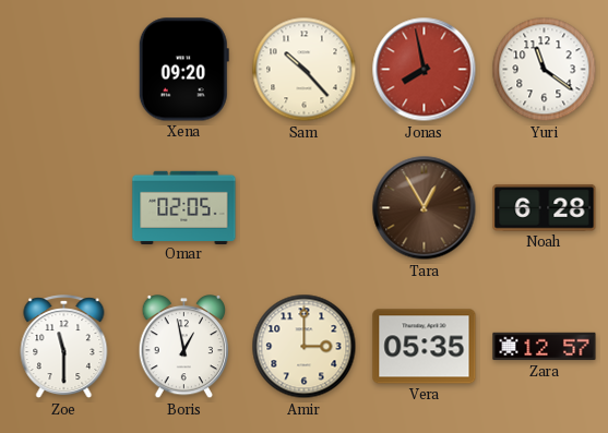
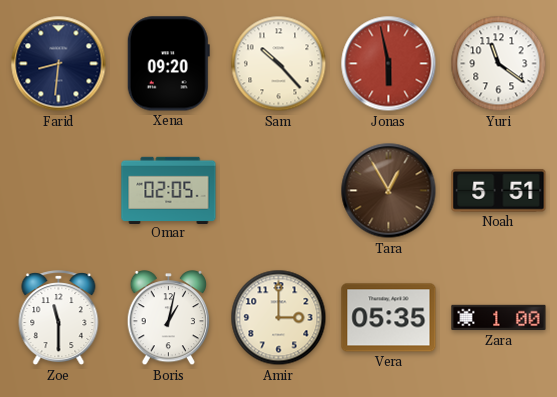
Farid: none -> 8:31 (59, 64)
Jonas: 7:58 -> 5:58 (389, 64)
Noah: 6:28 -> 5:51 (499, 190)
Boris: 12:58 -> 1:02 (169, 319)
Zara: 12:57 -> 1:00 (499, 318)
